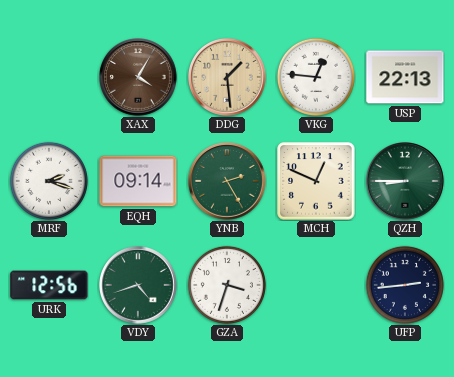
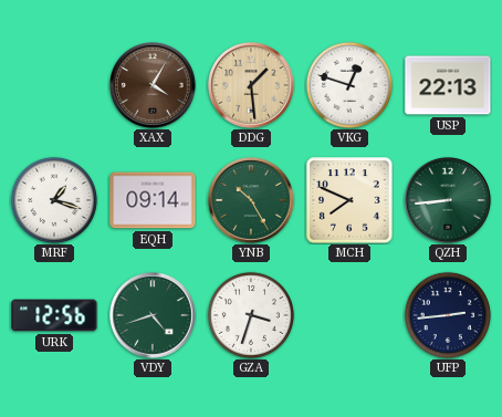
VKG: 12:46 -> 12:48 (349, 85)
MRF: 2:18 -> 1:18 (54, 200)
YNB: 2:25 -> 10:25 (252, 201)
MCH: 12:49 -> 7:49 (349, 200)
QZH: 8:45 -> 8:44 (449, 201)
